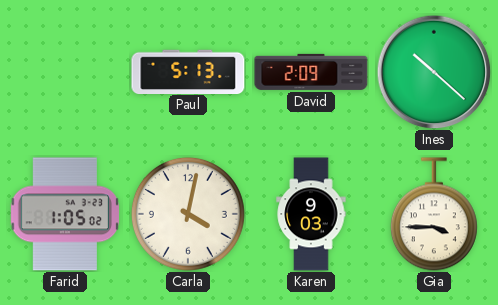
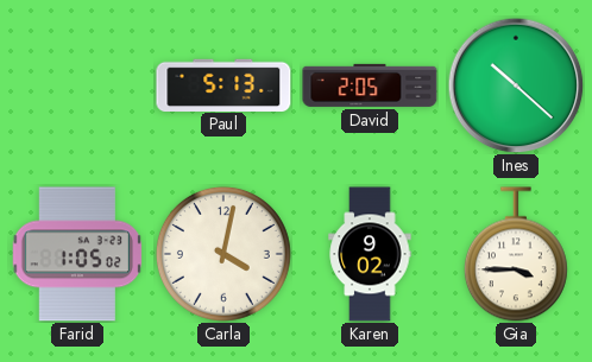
David: 2:09 -> 2:05 (370, 85)
Karen: 9:03 -> 9:02 (370, 254)
